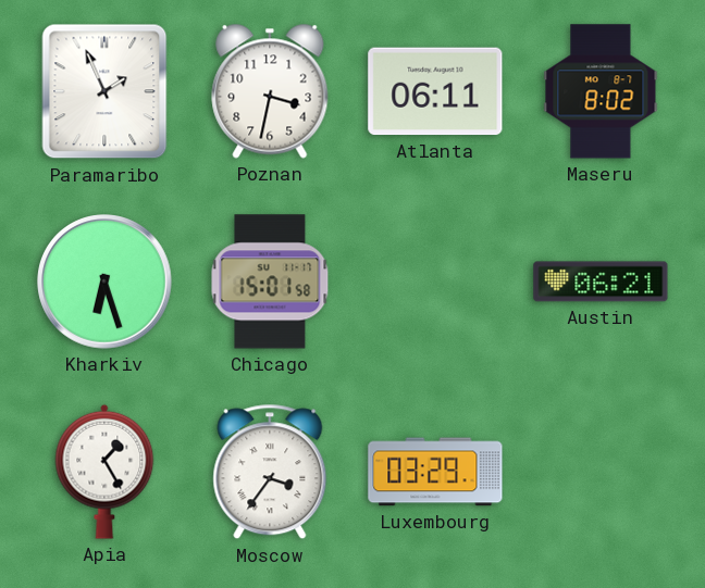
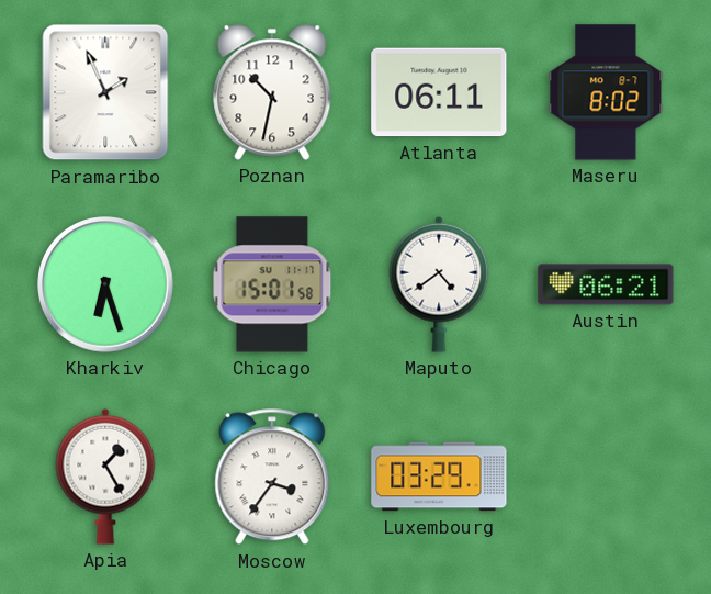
Poznan: 3:32 -> 10:32 (272, 92)
Maputo: none -> 4:39 (439, 284)
